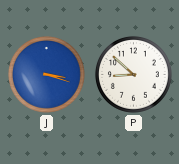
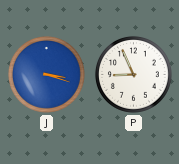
P: 8:52 -> 8:56 (133, 74)
